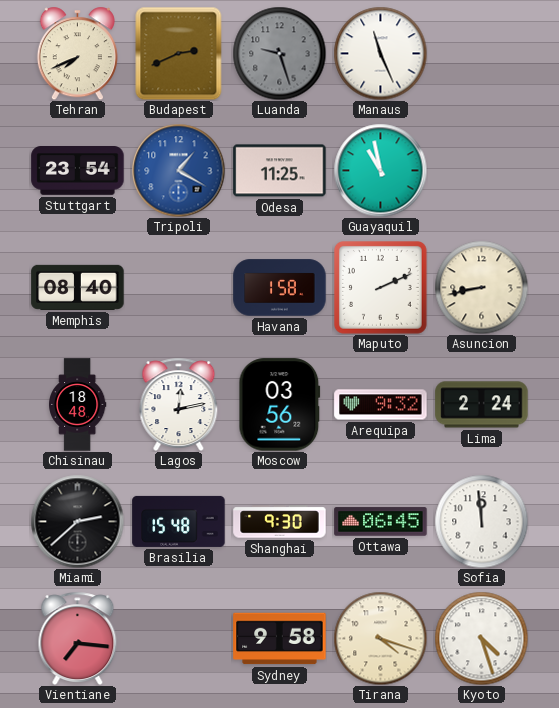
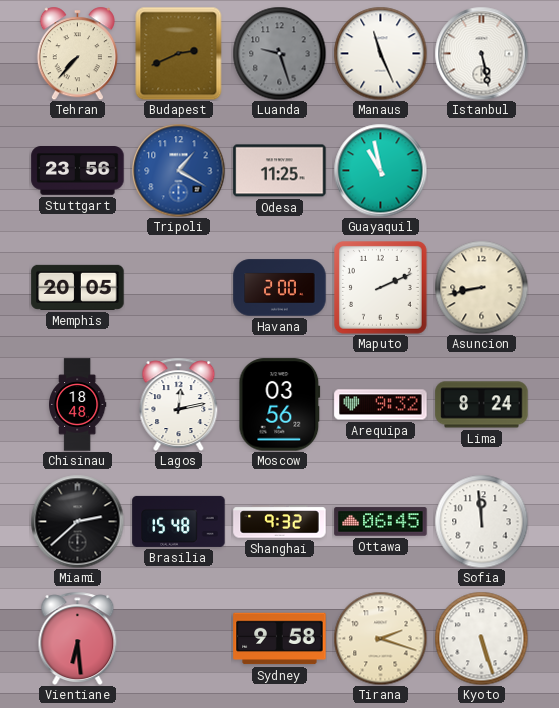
Tehran: 7:41 -> 7:37 (77, 53)
Istanbul: none -> 5:28 (481, 53)
Stuttgart: 23:54 -> 23:56 (78, 171)
Memphis: 08:40 -> 20:05 (78, 287)
Havana: 1:58 -> 2:00 (280, 288)
Lima: 2:24 -> 8:24 (482, 405)
Shanghai: 9:30 -> 9:32 (280, 522)
Vientiane: 7:16 -> 6:29 (78, 638)
Tirana: 4:18 -> 2:18 (380, 638)
Kyoto: 4:27 -> 5:27 (481, 638)
